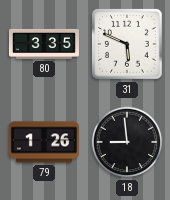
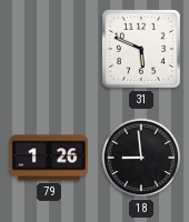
80: 3:35 -> none (44, 44)
